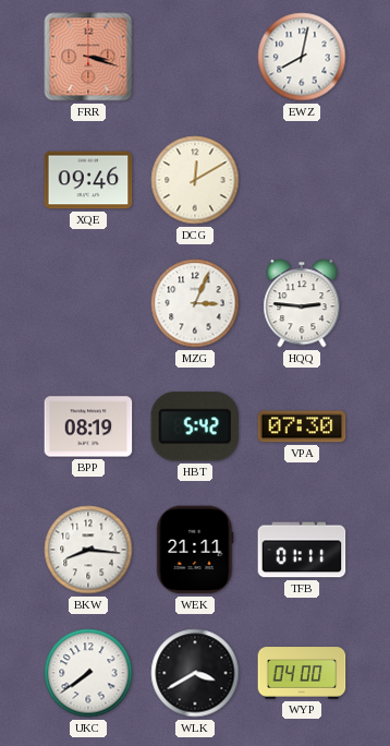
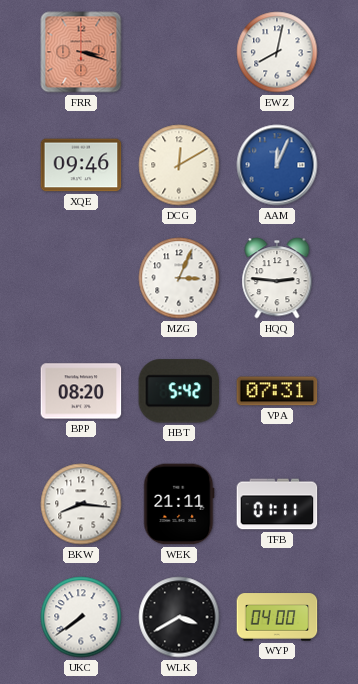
AAM: none -> 12:04 (277, 165)
BPP: 08:19 -> 08:20 (81, 391)
VPA: 07:30 -> 07:31 (277, 391)
